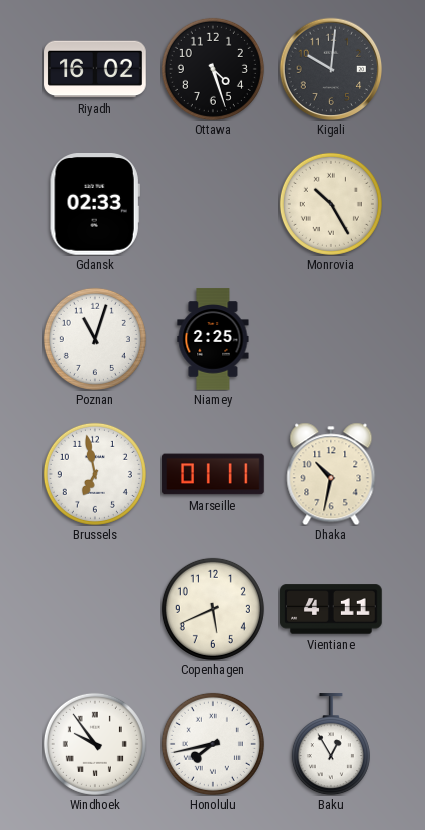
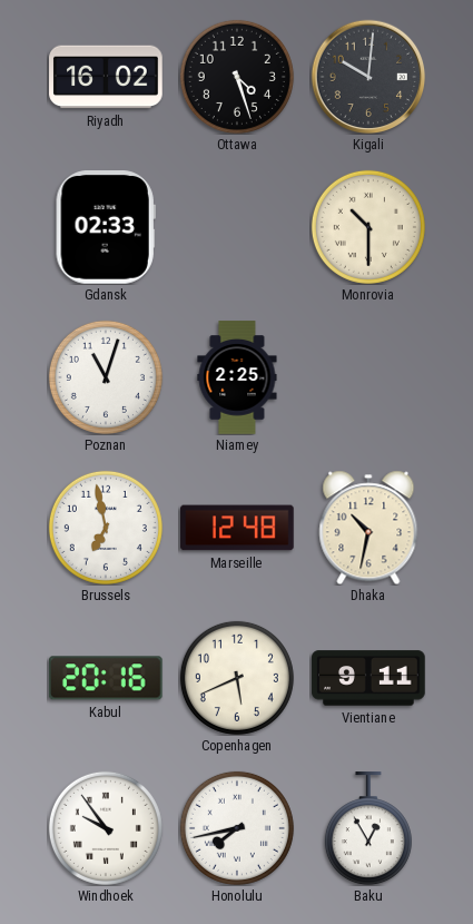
Monrovia: 10:25 -> 10:30 (368, 227)
Marseille: 01:11 -> 12:48 (237, 528)
Kabul: none -> 20:16 (106, 678)
Vientiane: 4:11 -> 9:11 (368, 678)
